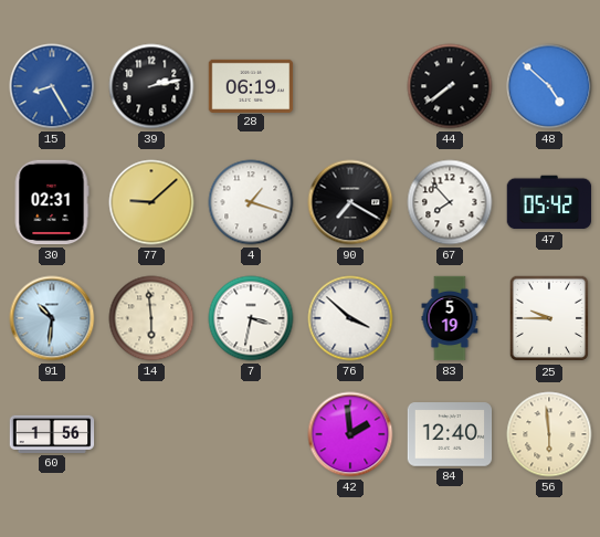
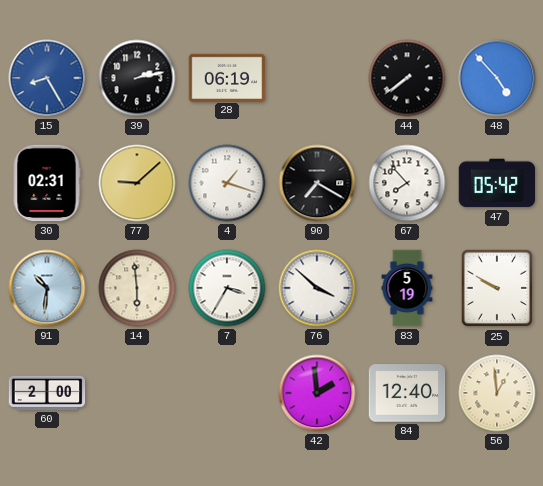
48: 4:52 -> 4:53 (497, 78)
7: 3:32 -> 3:35 (227, 288)
25: 9:45 -> 9:50 (497, 288)
60: 1:56 -> 2:00 (47, 393)
56: 5:59 -> 12:59 (497, 393)
